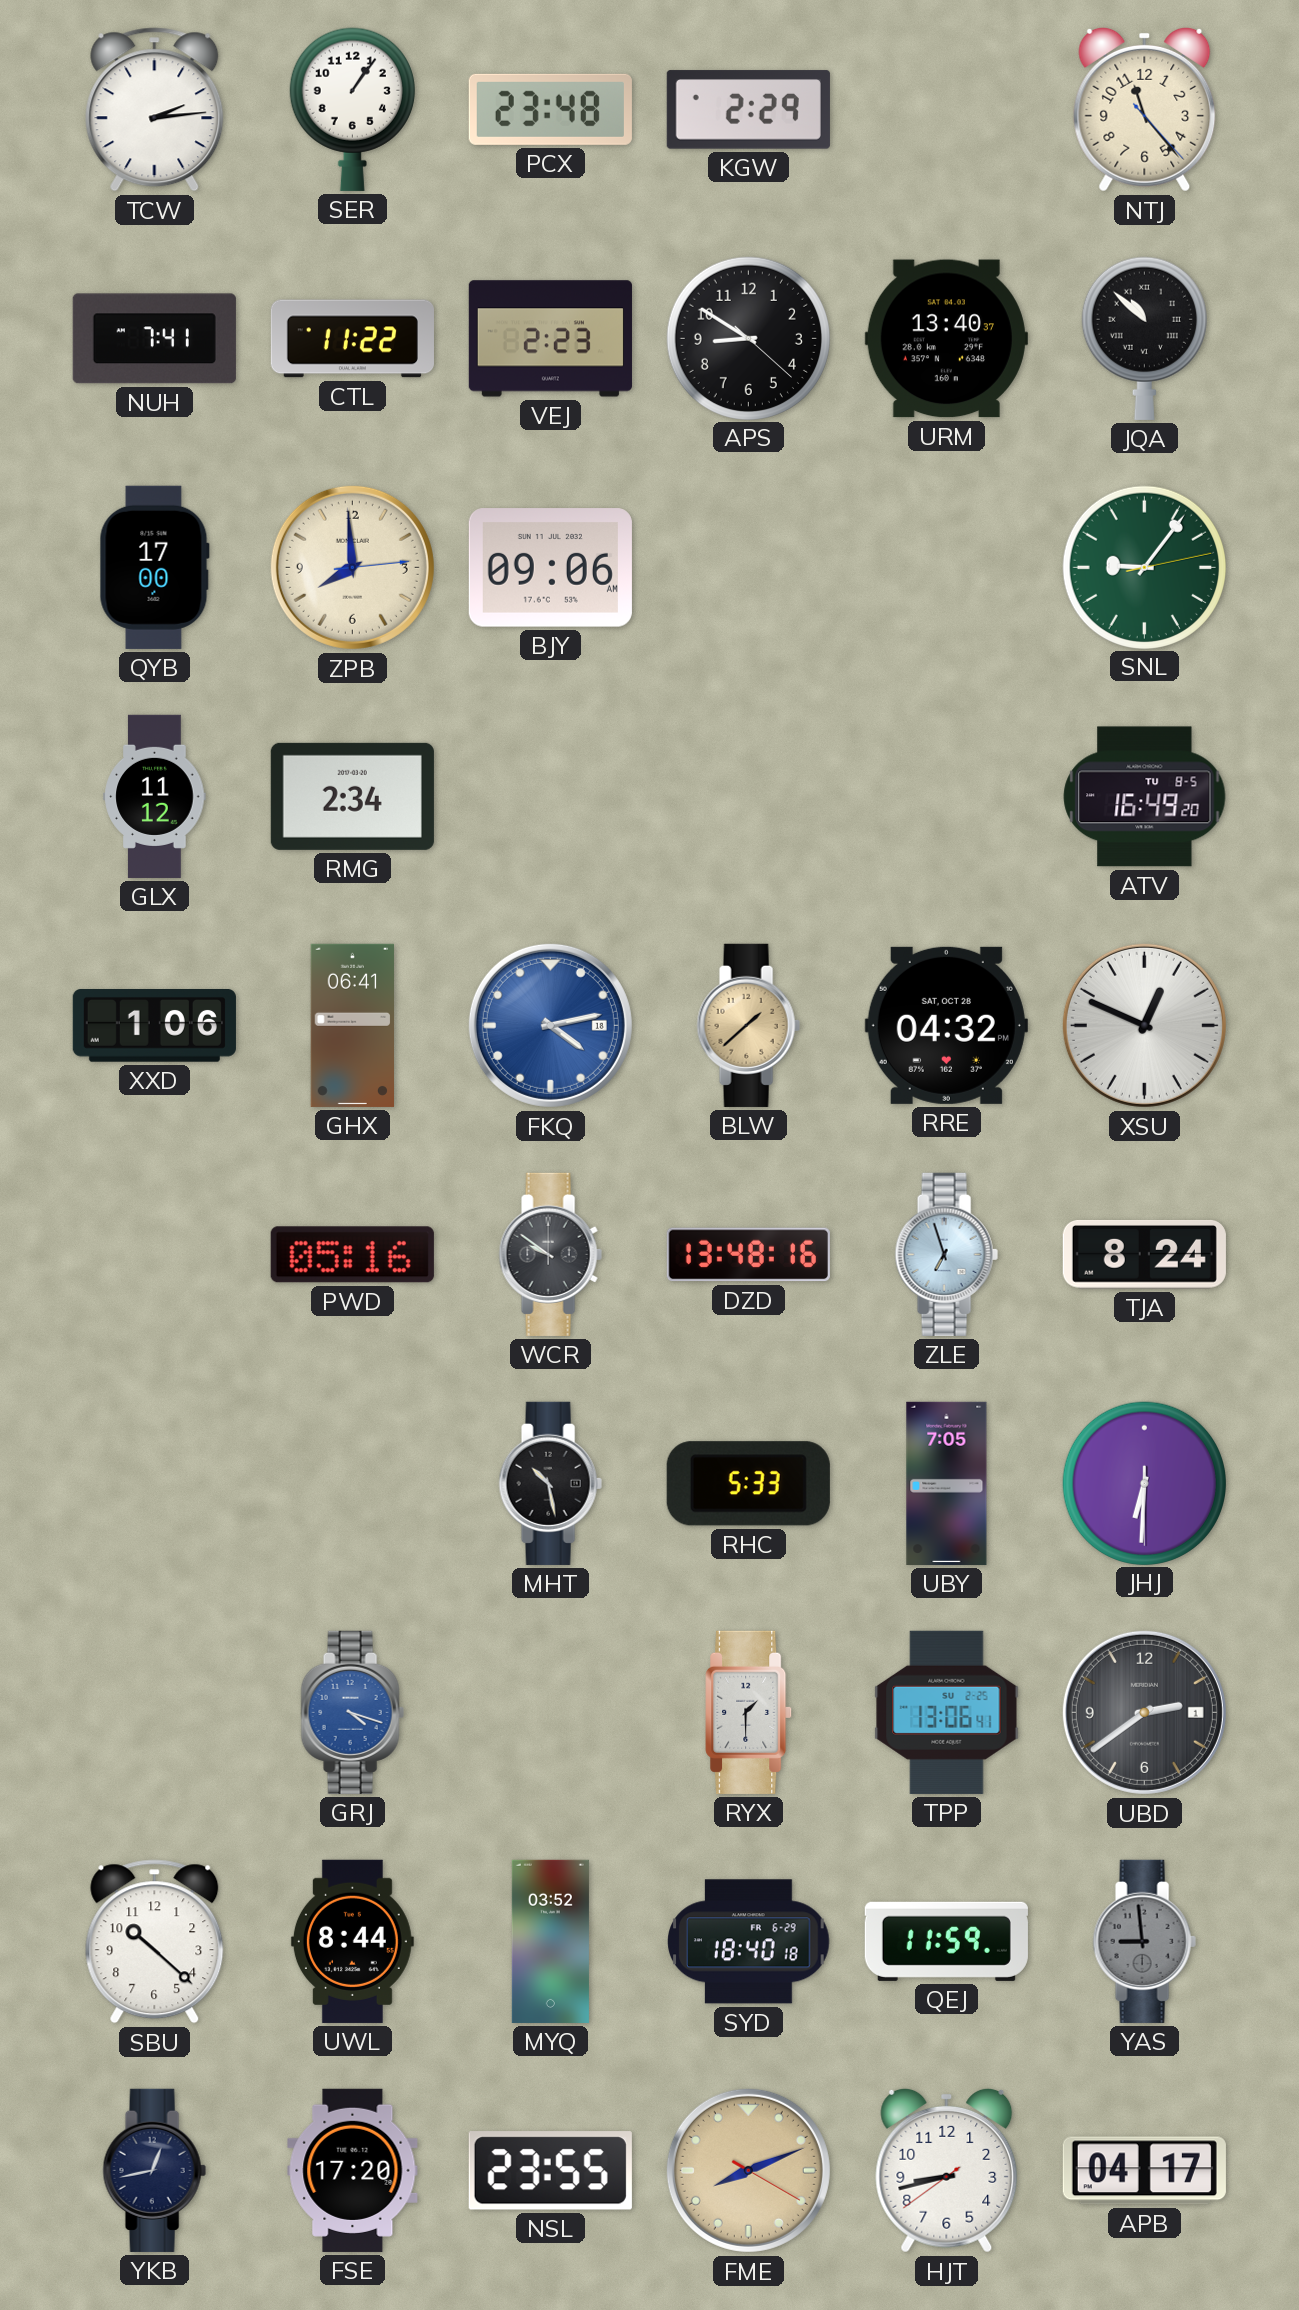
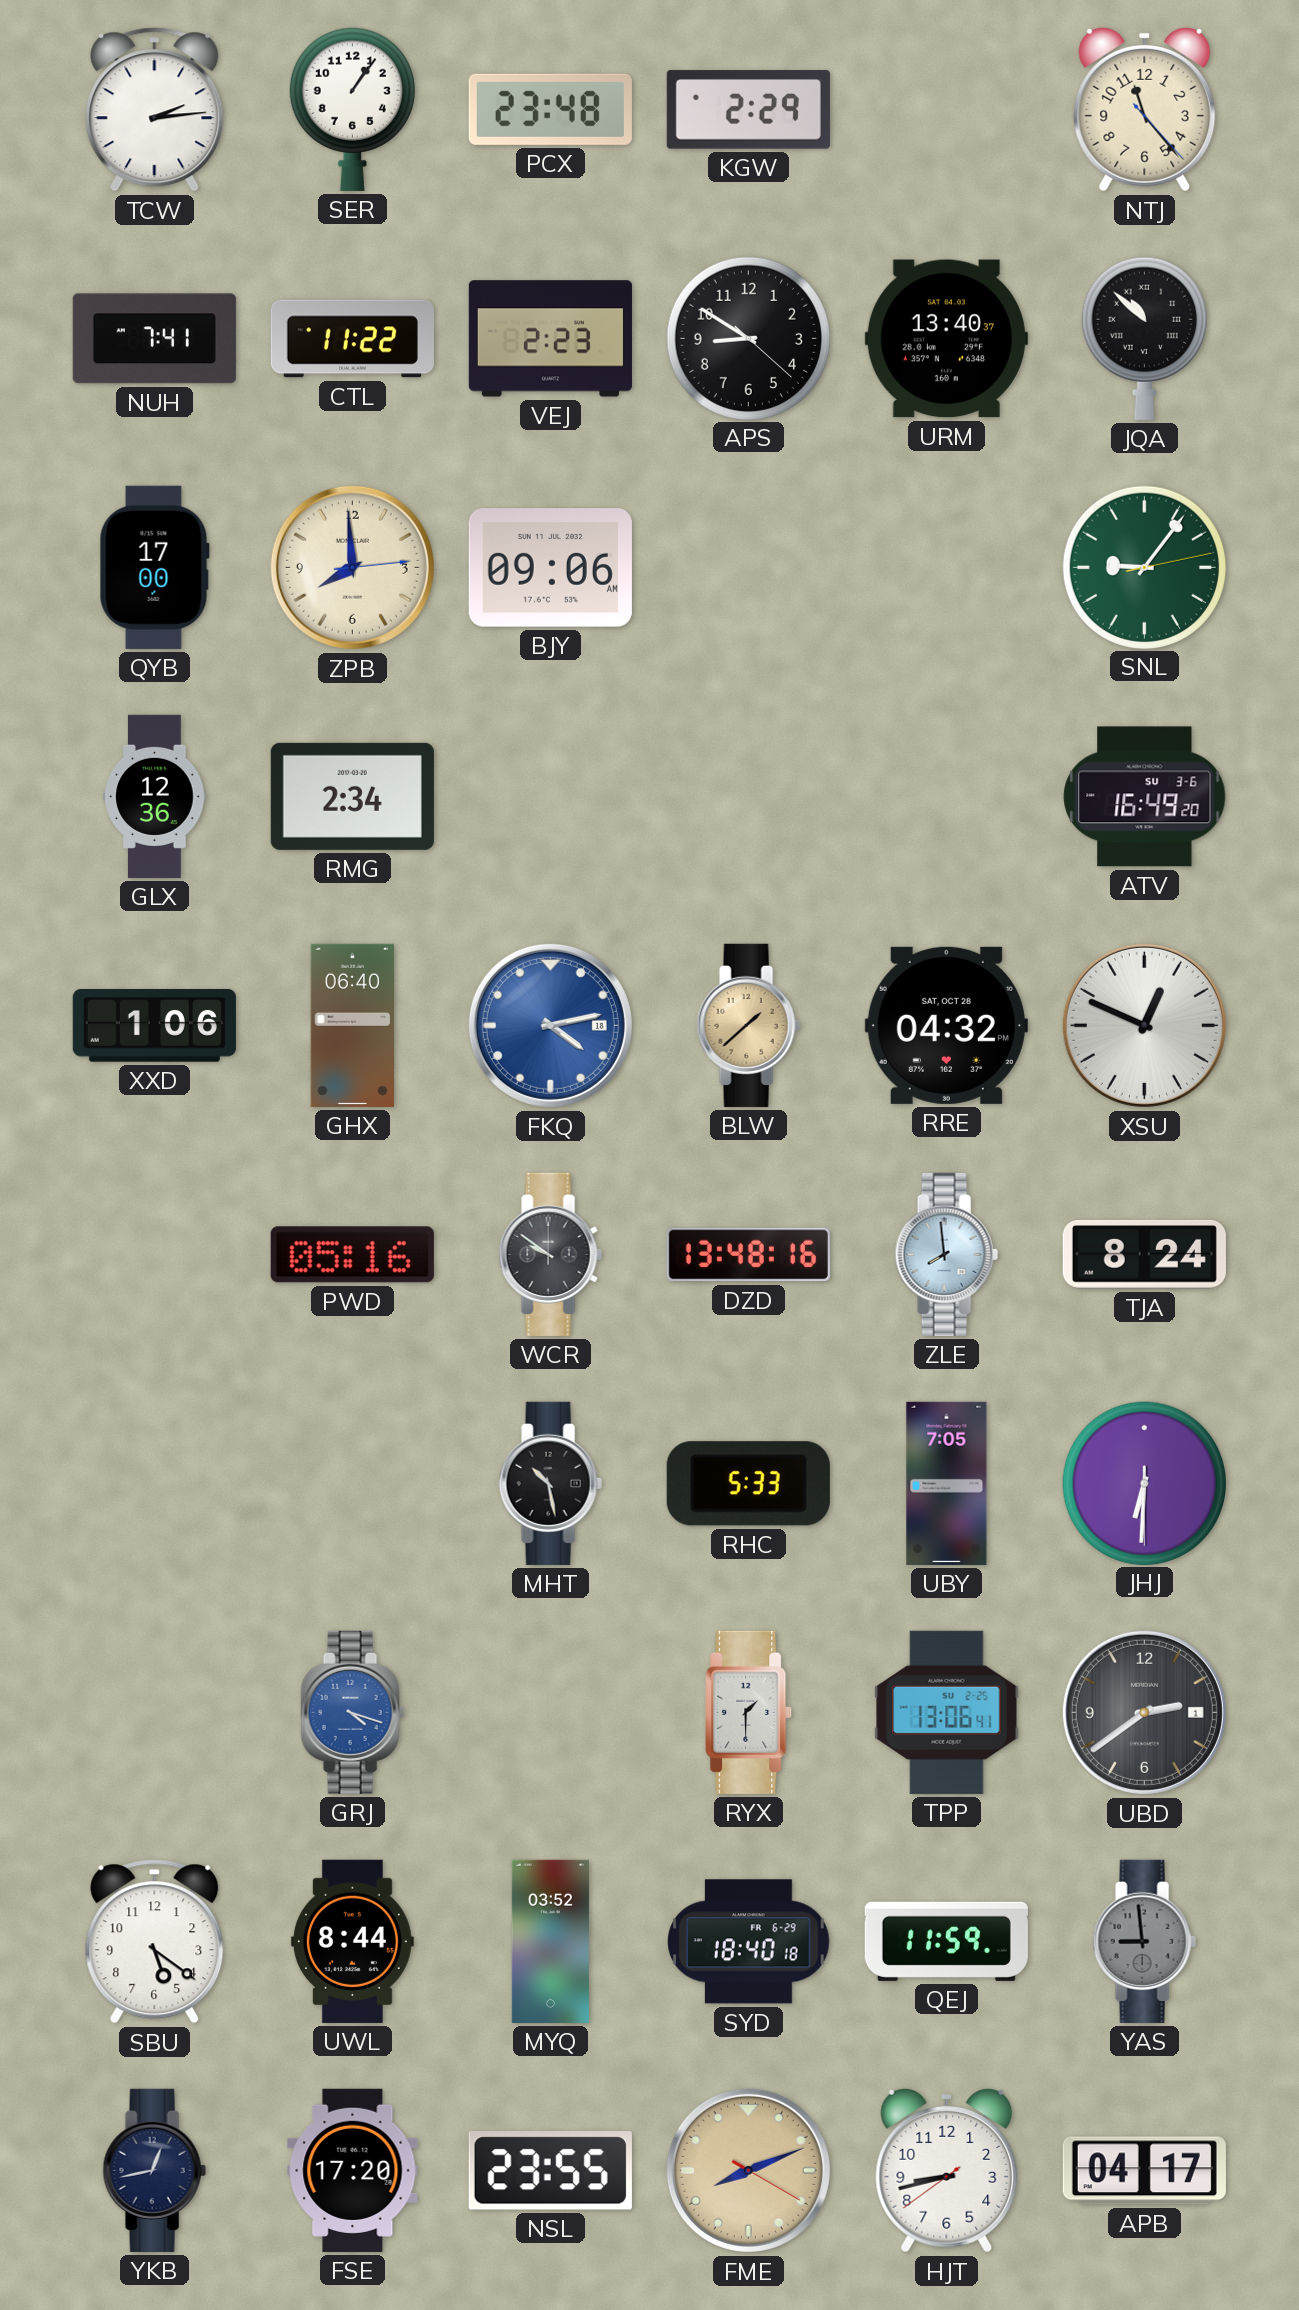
GLX: 11:12 -> 12:36 (155, 796)
ATV date: TU 8-5 -> SU 3-6 (1145, 797)
GHX: 06:41 -> 06:40 (352, 1025)
ZLE: 6:57 -> 7:59 (946, 1254)
SBU: 10:22 -> 5:21 (155, 1942)
